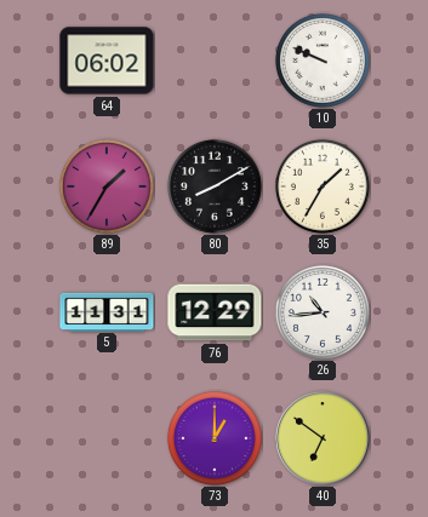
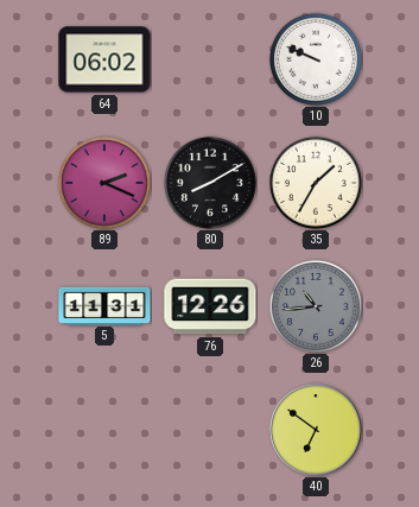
89: 1:35 -> 2:19 (104, 183)
76: 12:29 -> 12:26 (210, 306)
26 dial: white -> grey (316, 306)
73: 1:00 -> none (215, 438)
